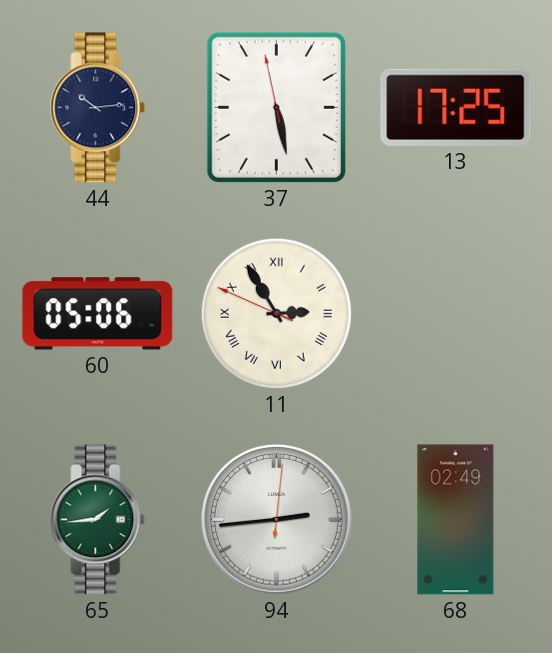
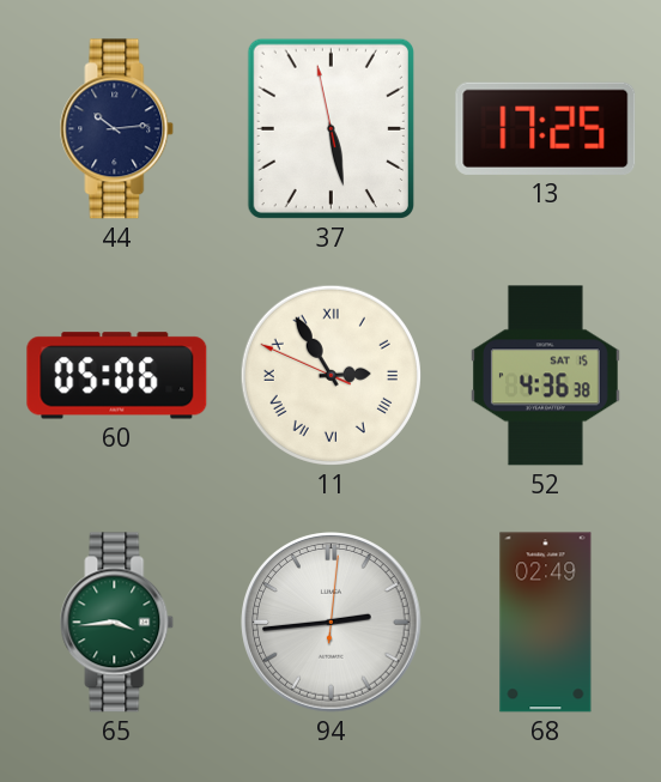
52: none -> 4:36 (545, 376)
65: 1:44 -> 3:44 (117, 623)
